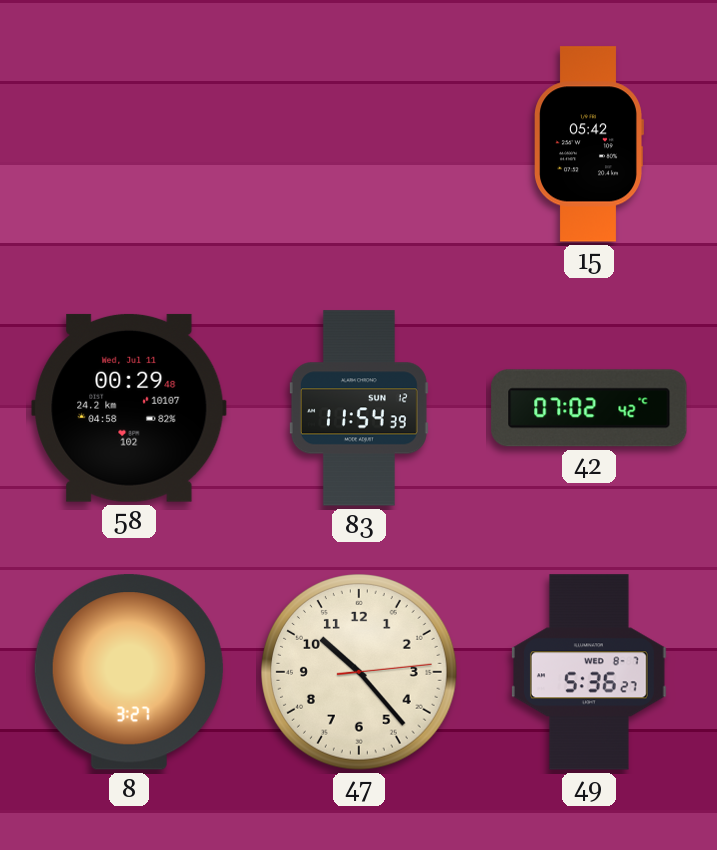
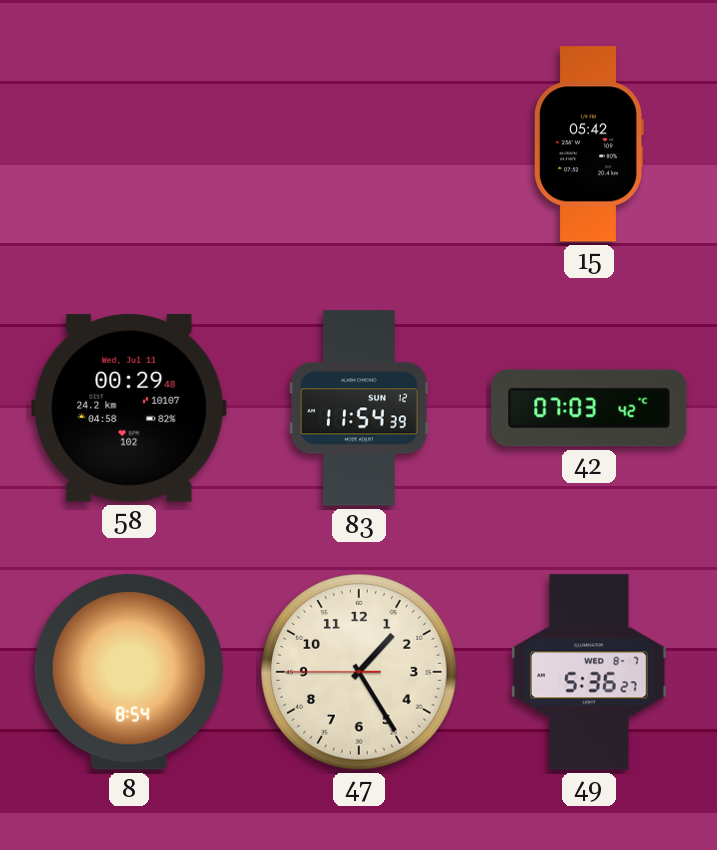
42: 07:02 -> 07:03 (589, 408)
8: 3:27 -> 8:54 (129, 672)
47: 10:23 -> 1:24 (359, 672)
